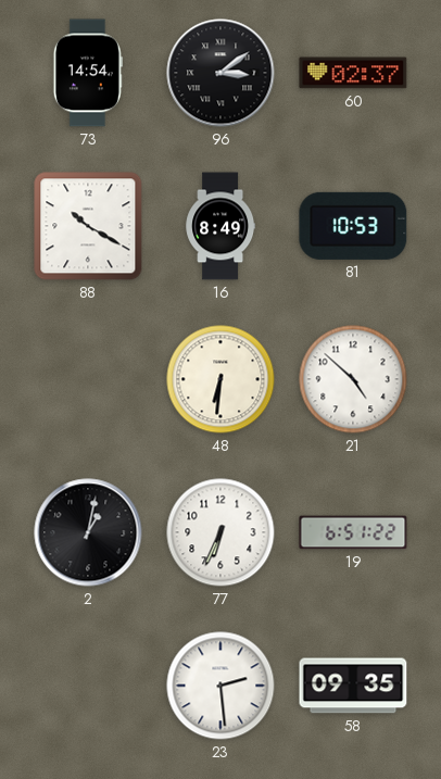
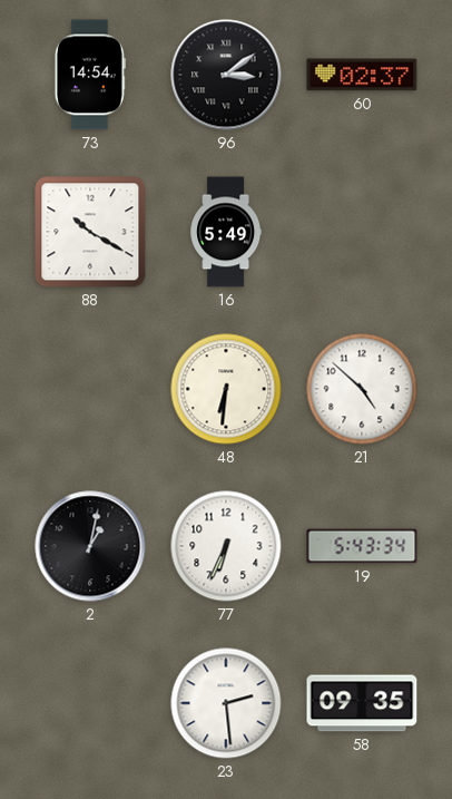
16: 8:49 -> 5:49 (225, 232)
81: 10:53 -> none (353, 226)
19: 6:51 -> 5:43 (362, 546)
